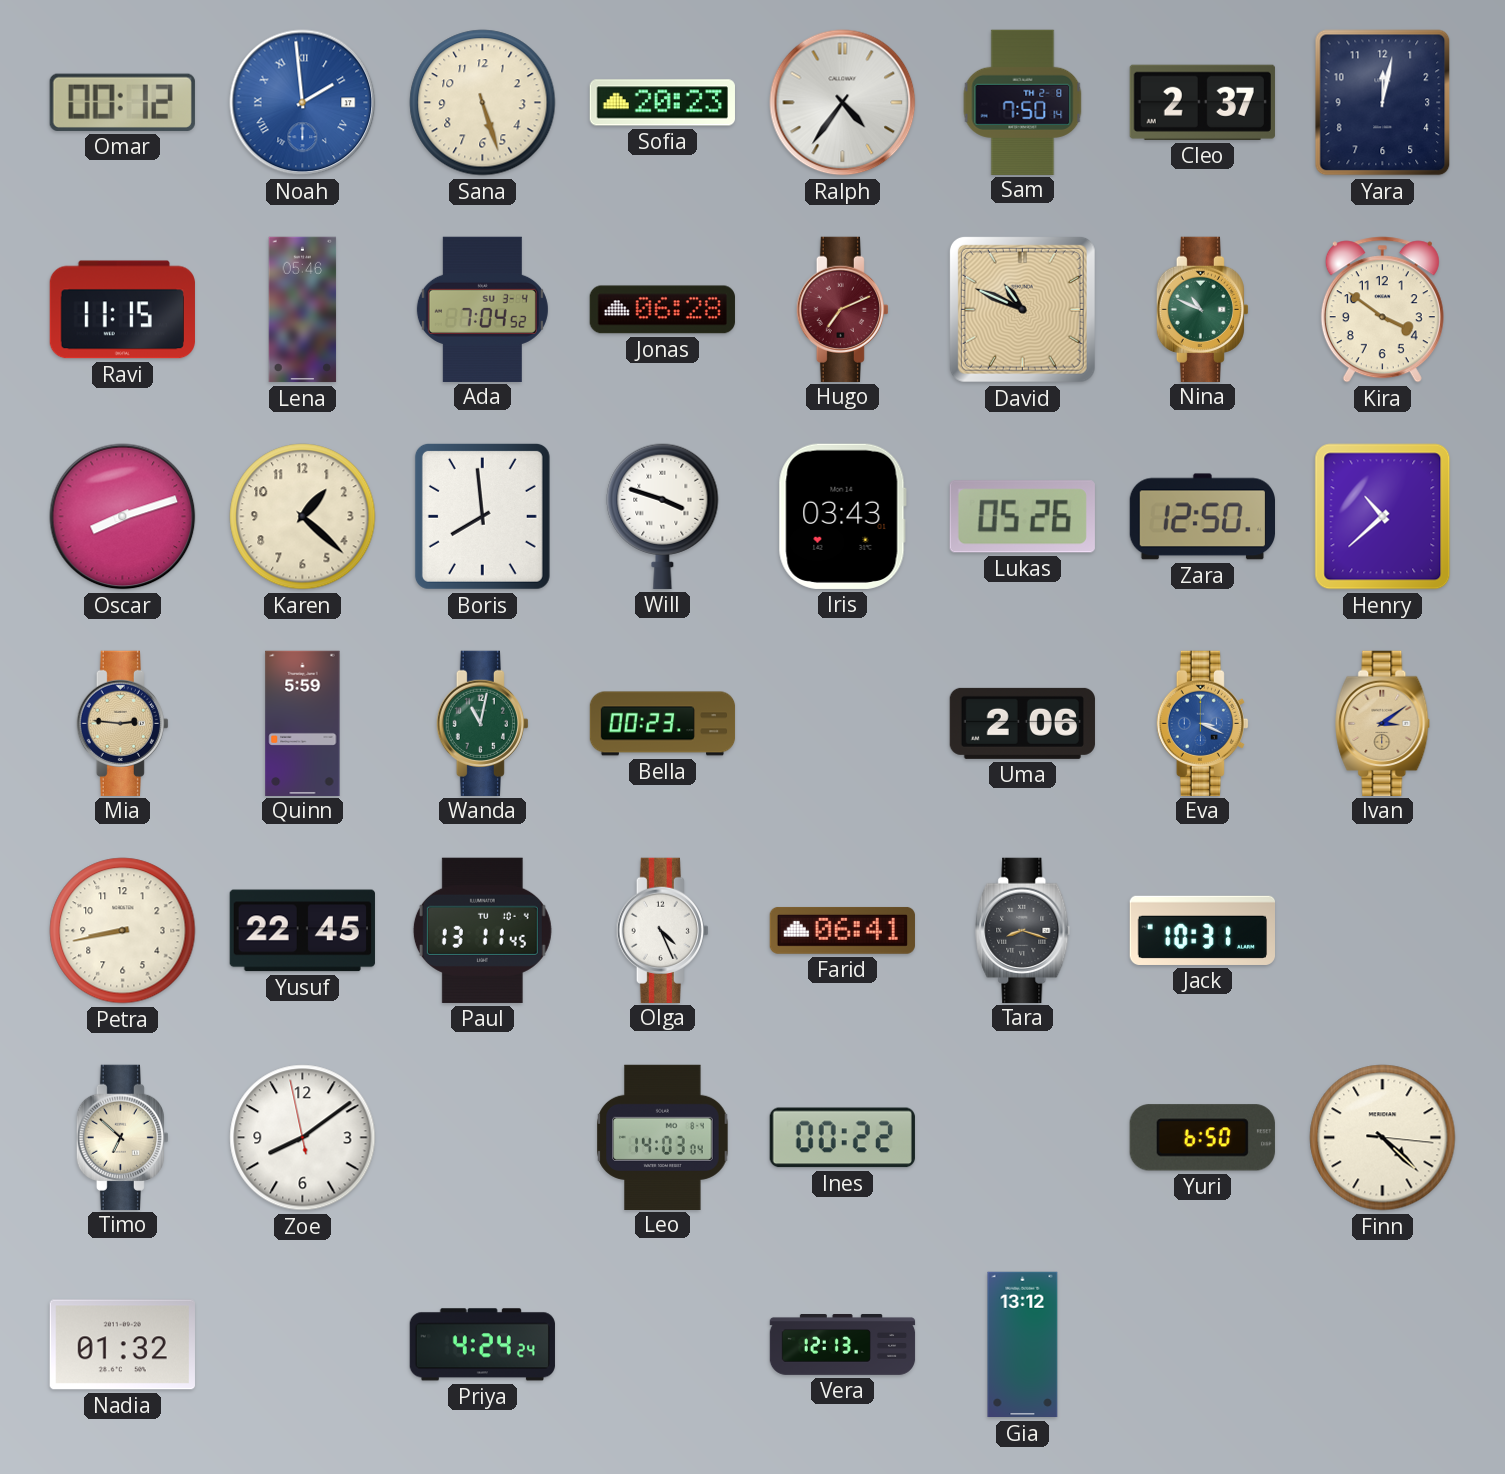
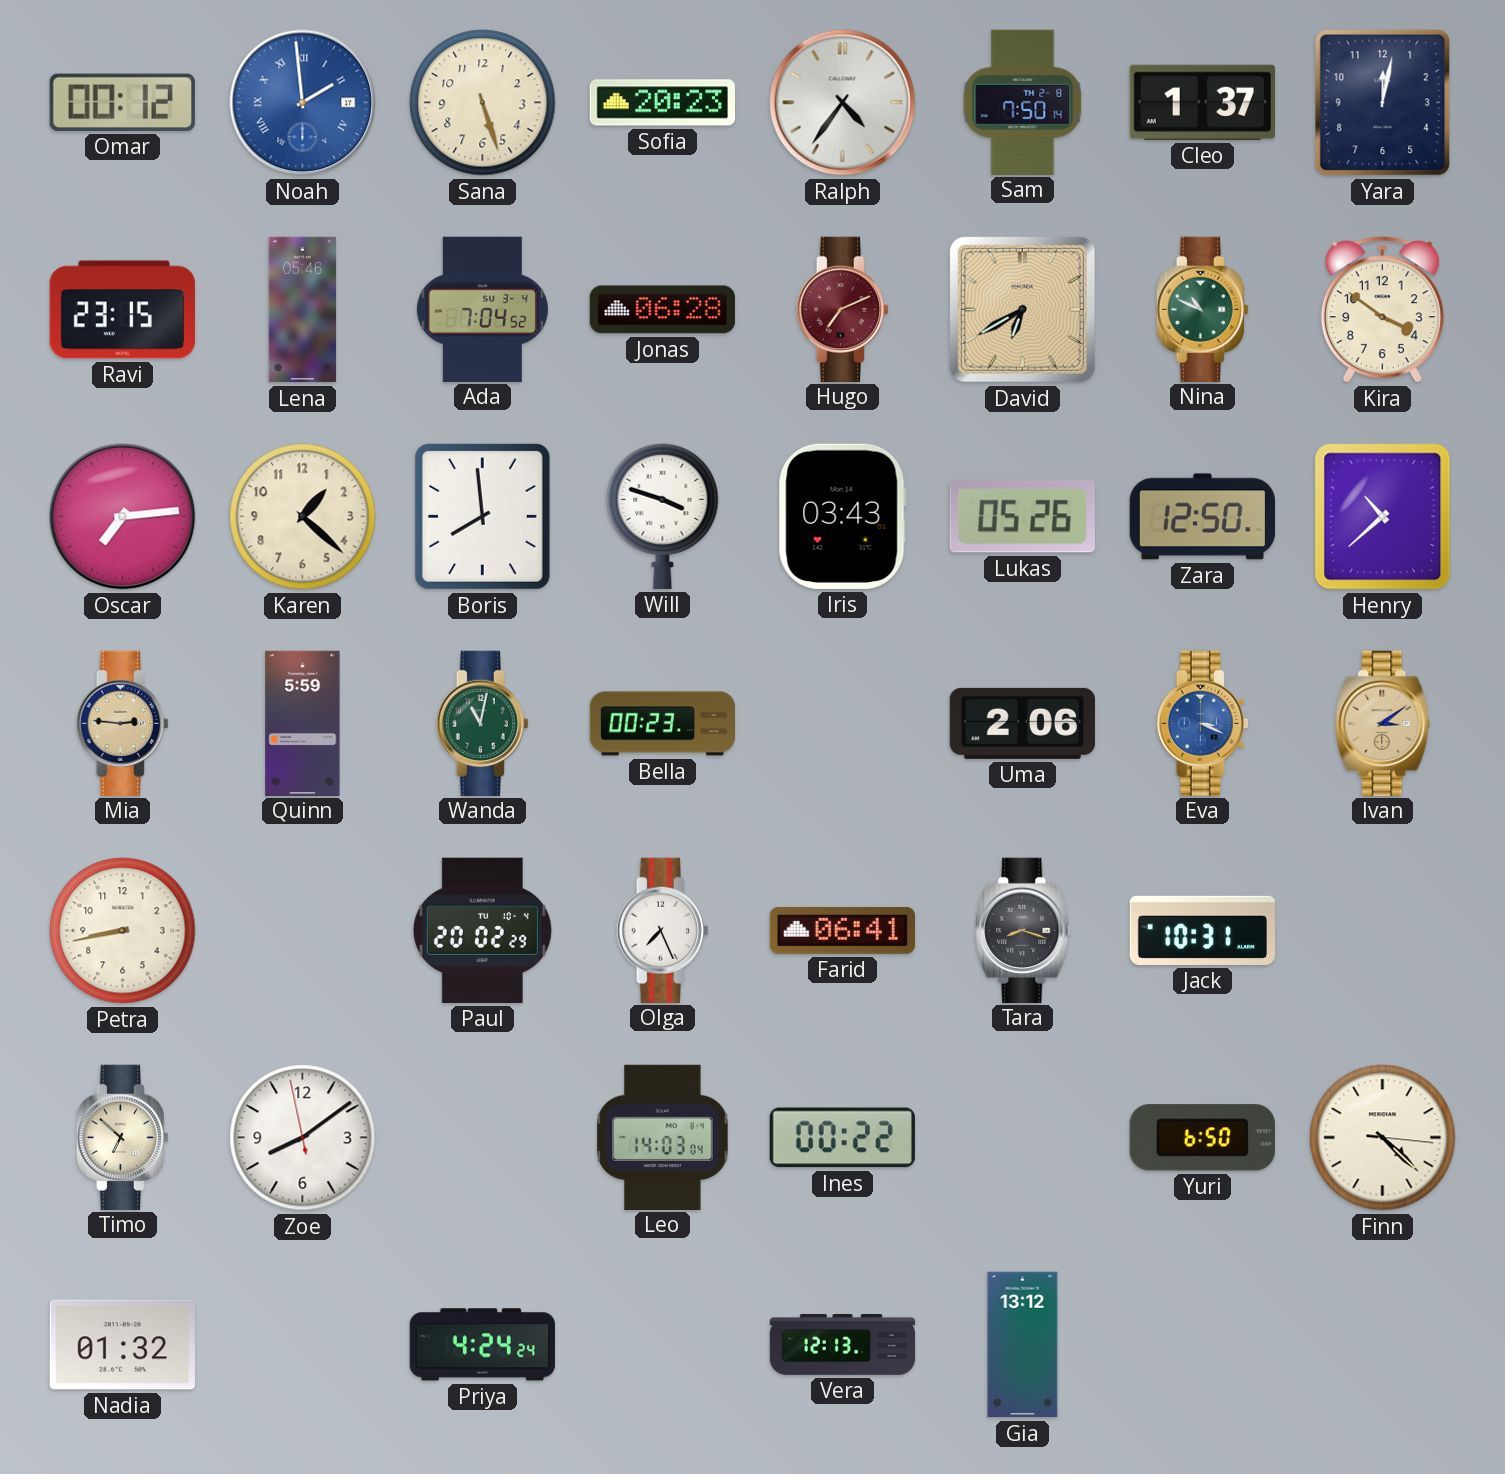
Cleo: 2:37 -> 1:37 (1202, 102)
Ravi: 11:15 -> 23:15 (122, 310)
David: 10:49 -> 6:40 (1022, 309)
Oscar: 8:12 -> 7:14 (123, 517)
Yusuf: 22:45 -> none (302, 931)
Paul: 13:11 -> 20:02 (482, 930)
Olga: 4:26 -> 7:26 (662, 930)
